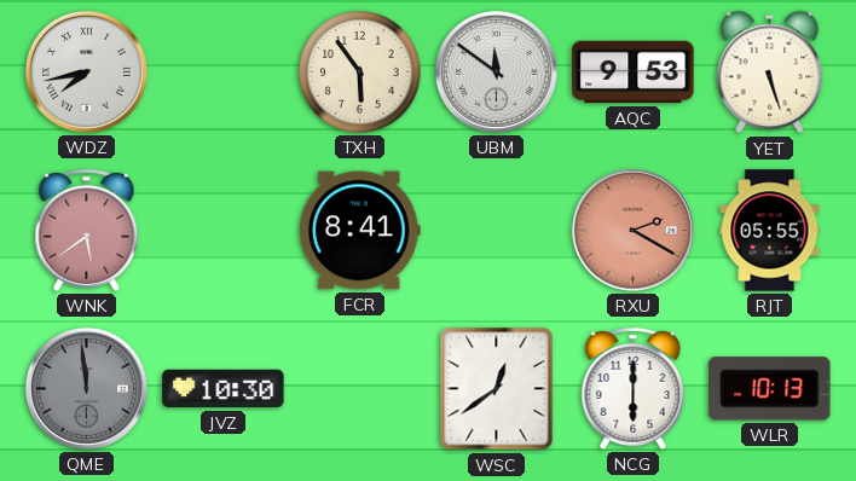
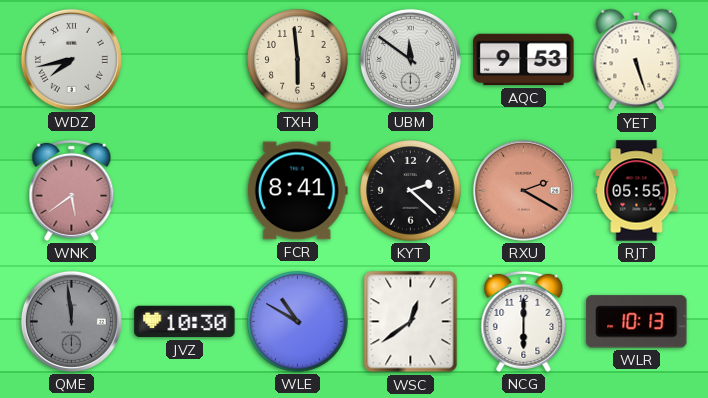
TXH: 5:54 -> 5:59 (298, 60)
KYT: none -> 2:22 (411, 191)
WLE: none -> 10:50 (298, 322)
